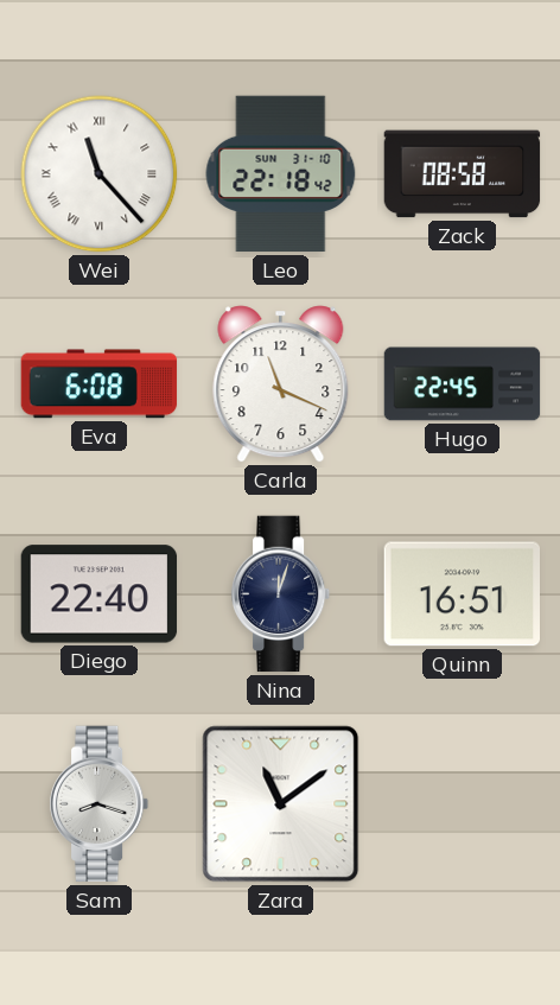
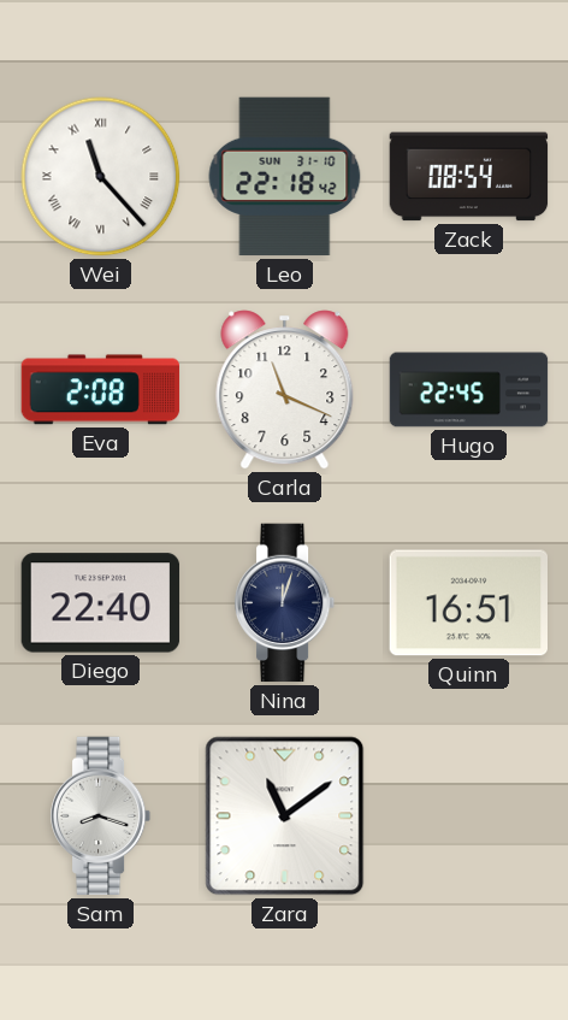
Zack: 08:58 -> 08:54 (469, 177)
Eva: 6:08 -> 2:08 (101, 390)
